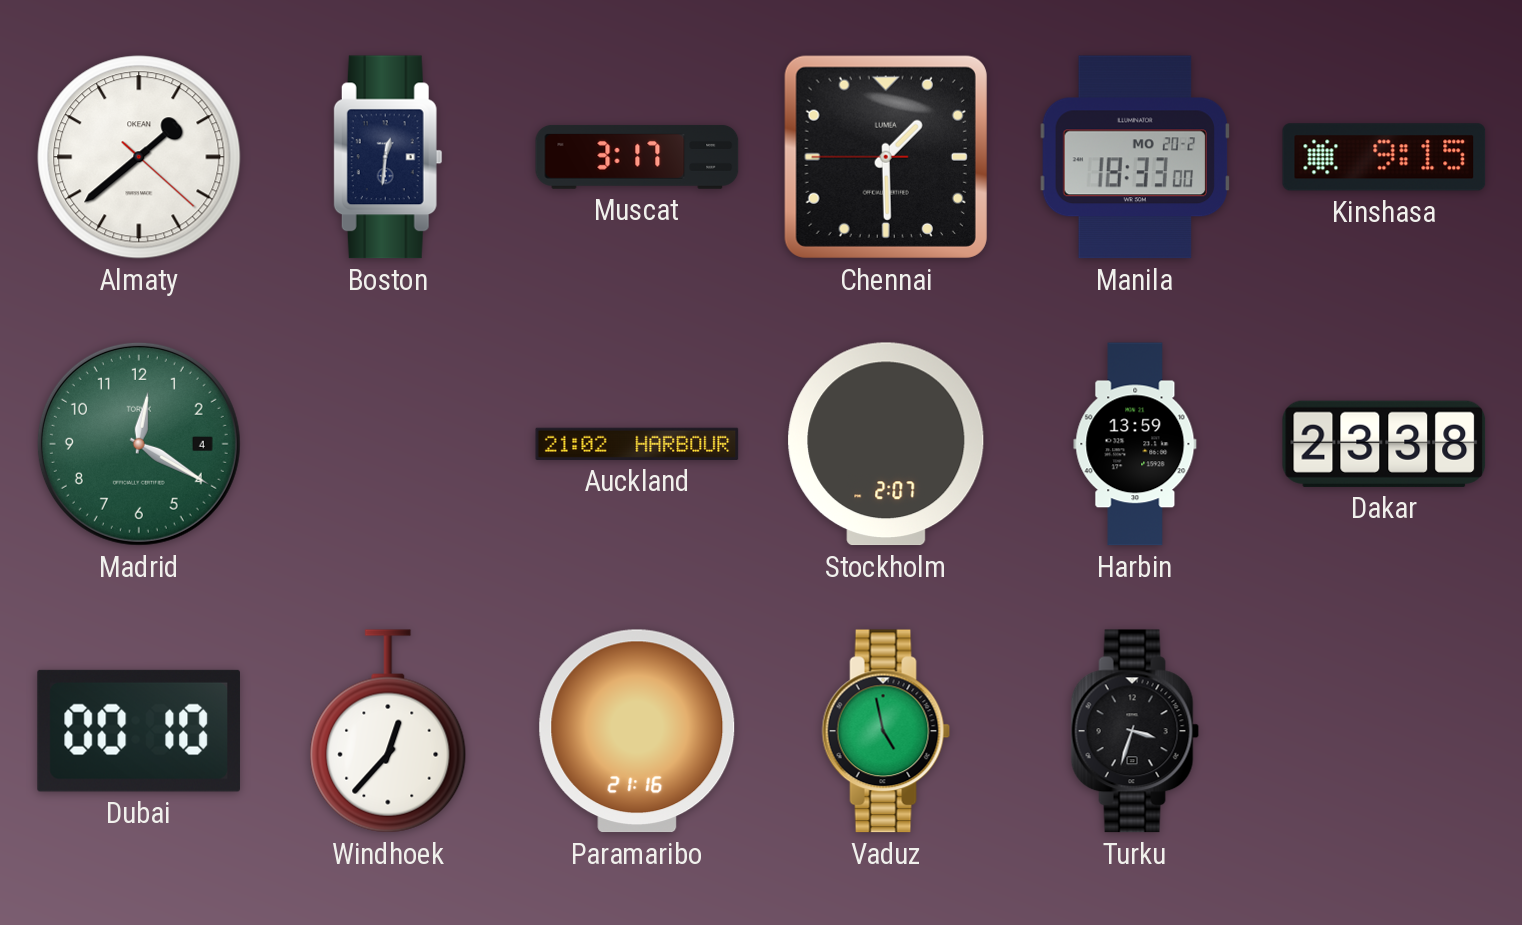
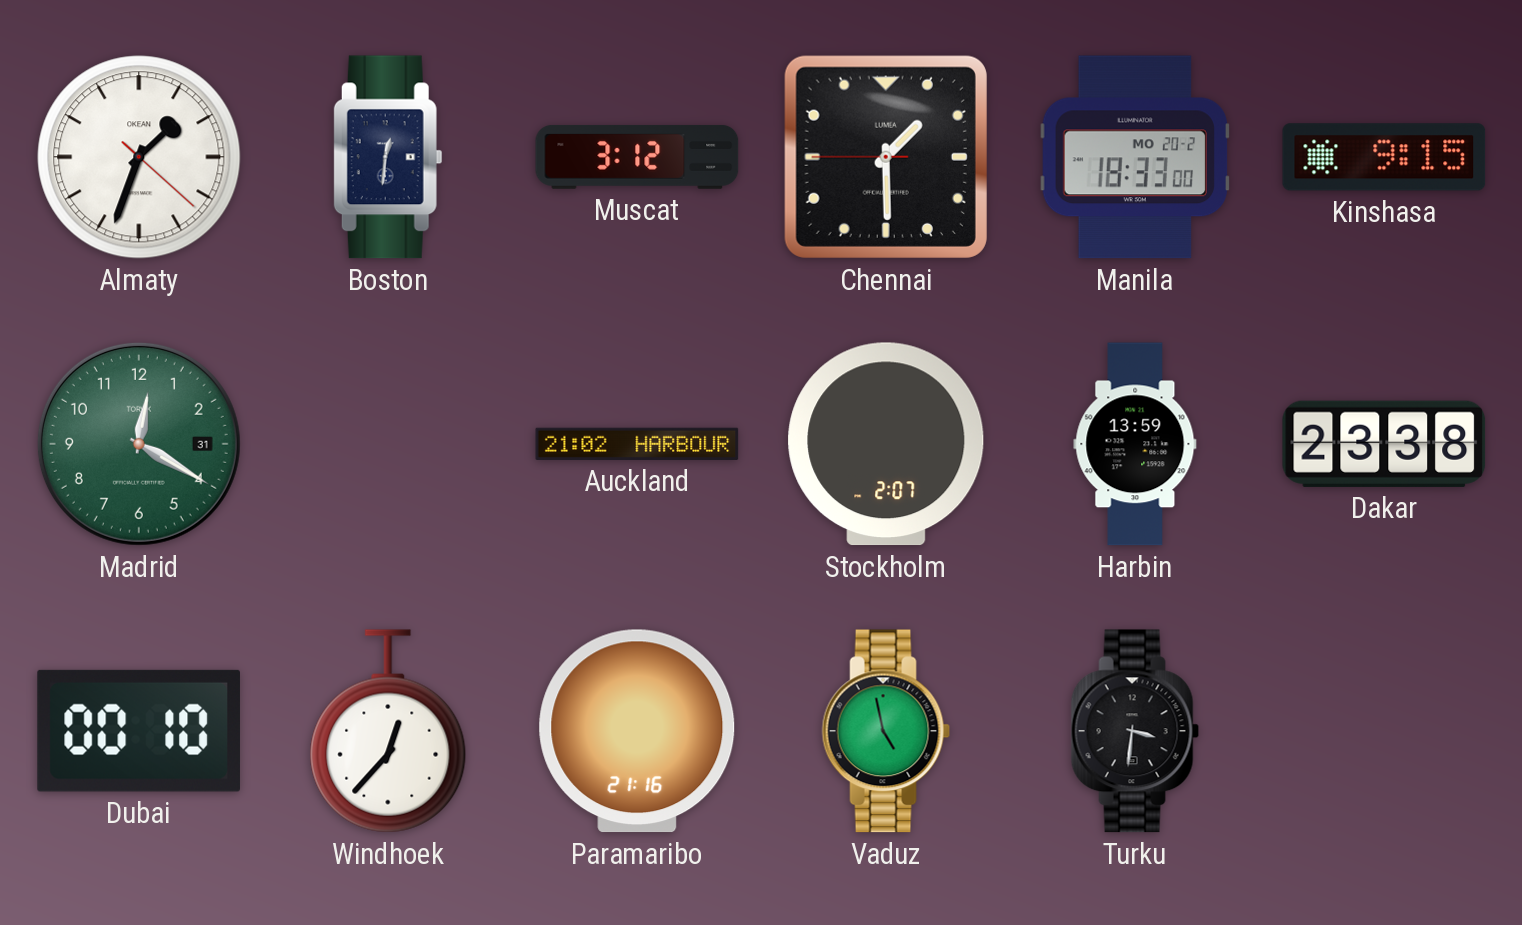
Almaty: 1:38 -> 1:33 (139, 157)
Muscat: 3:17 -> 3:12 (637, 157)
Madrid date: 4 -> 31 (139, 444)
Turku: 3:33 -> 3:31 (1135, 731)
